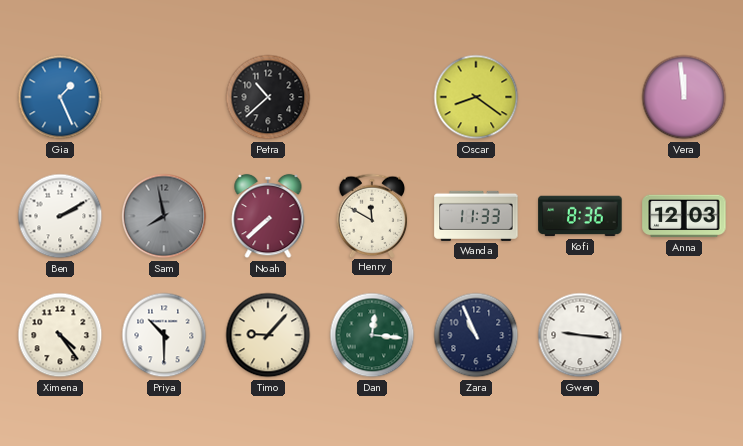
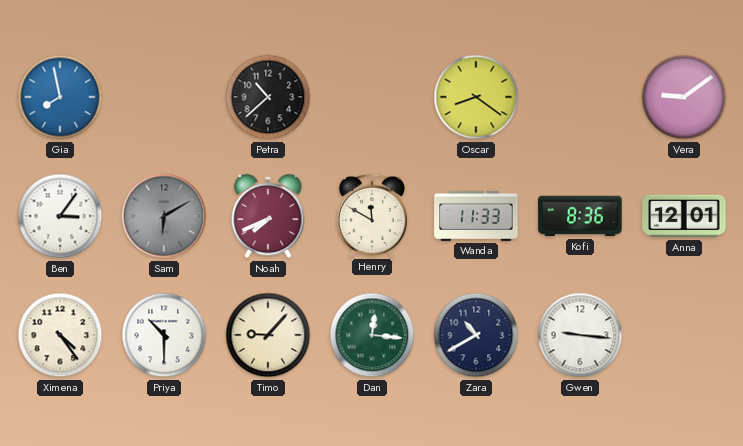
Gia: 1:26 -> 7:58 (60, 97)
Vera: 11:59 -> 9:09 (684, 97)
Ben: 2:10 -> 3:06 (60, 216)
Sam: 7:58 -> 6:10 (164, 216)
Noah: 7:38 -> 7:41 (268, 216)
Anna: 12:03 -> 12:01 (684, 216)
Zara: 10:56 -> 10:40 (476, 335)
